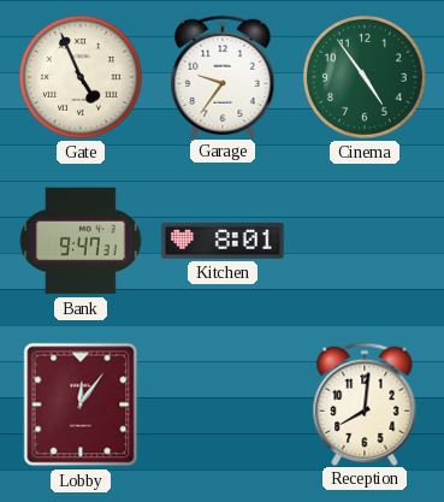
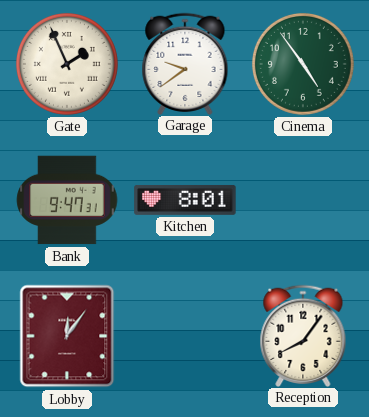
Gate: 4:56 -> 1:56 (67, 64)
Garage: 9:36 -> 9:39 (185, 63)
Reception: 8:01 -> 8:06 (303, 335)
